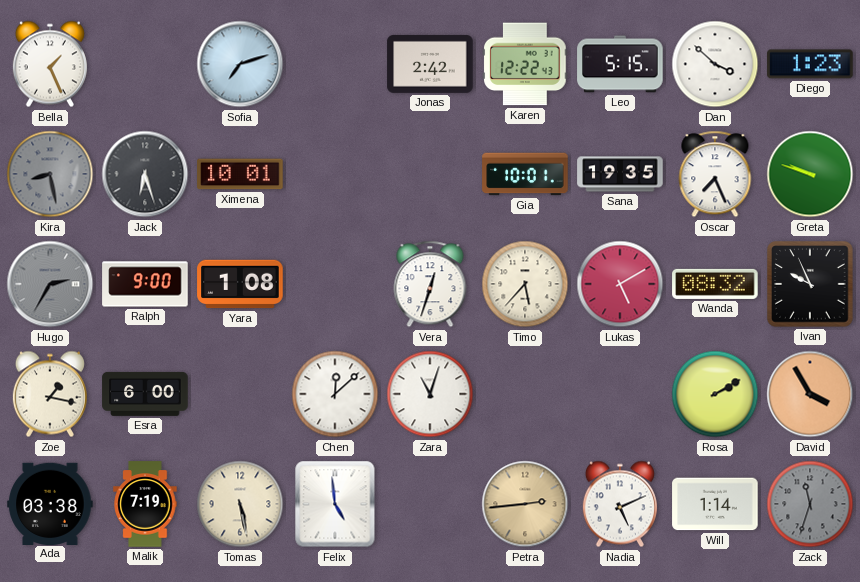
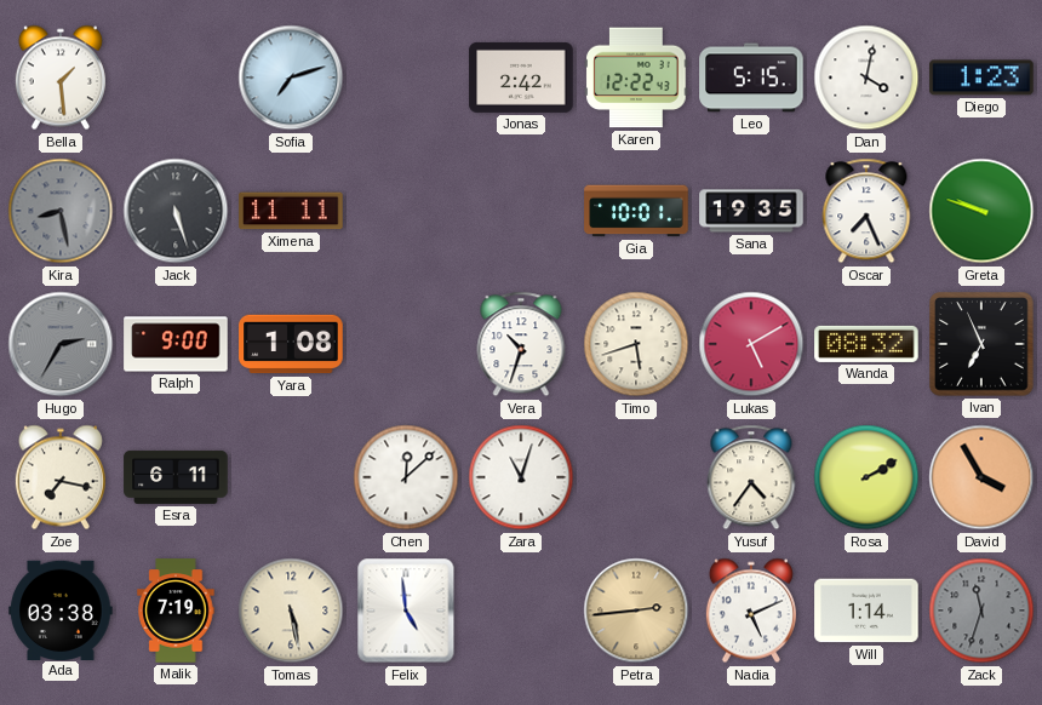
Bella: 1:26 -> 1:29 (61, 78)
Dan: 3:52 -> 4:02 (866, 78)
Jack: 6:27 -> 5:27 (176, 211)
Ximena: 10:01 -> 11:11 (291, 211)
Vera: 12:33 -> 10:33 (521, 344)
Timo: 5:37 -> 5:42 (636, 344)
Ivan: 9:56 -> 6:56 (981, 344)
Zoe: 1:17 -> 7:17 (61, 477)
Esra: 6:00 -> 6:11 (176, 477)
Yusuf: none -> 4:36 (751, 477)
